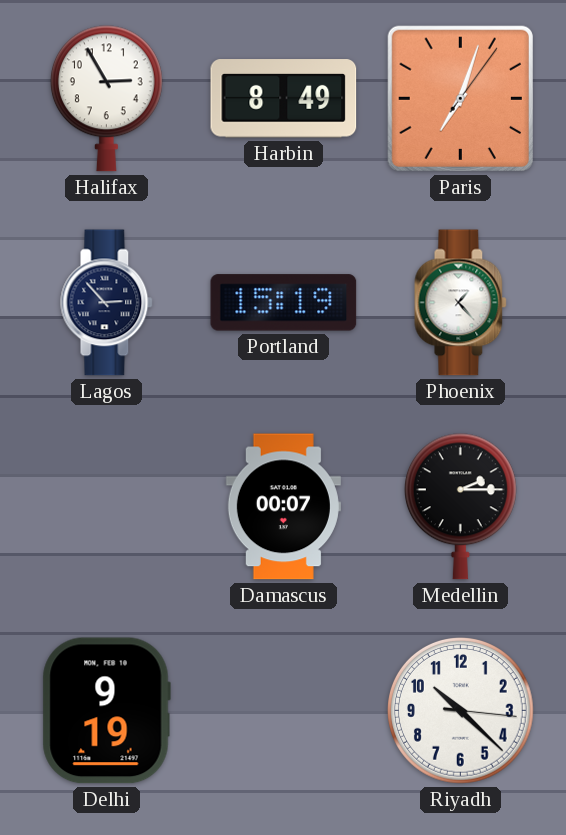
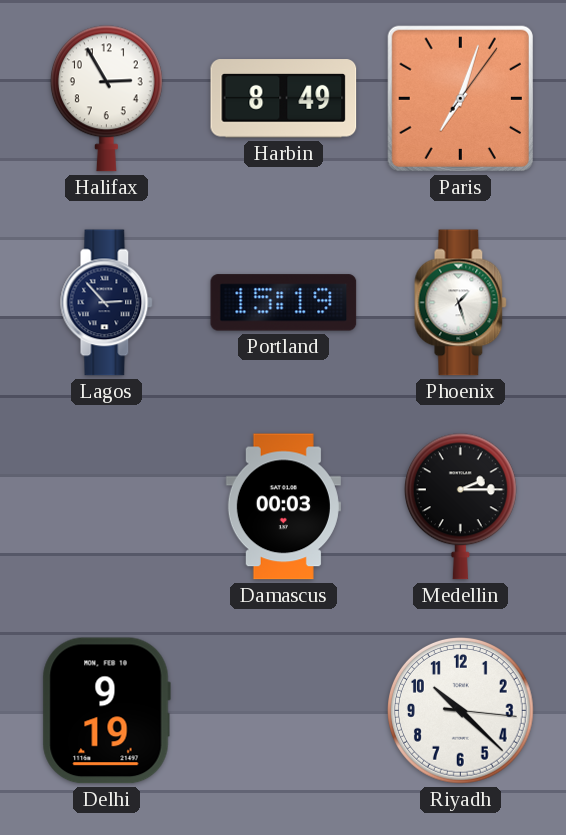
Phoenix: 1:23 -> 1:27 (461, 303)
Damascus: 00:07 -> 00:03 (283, 507)
